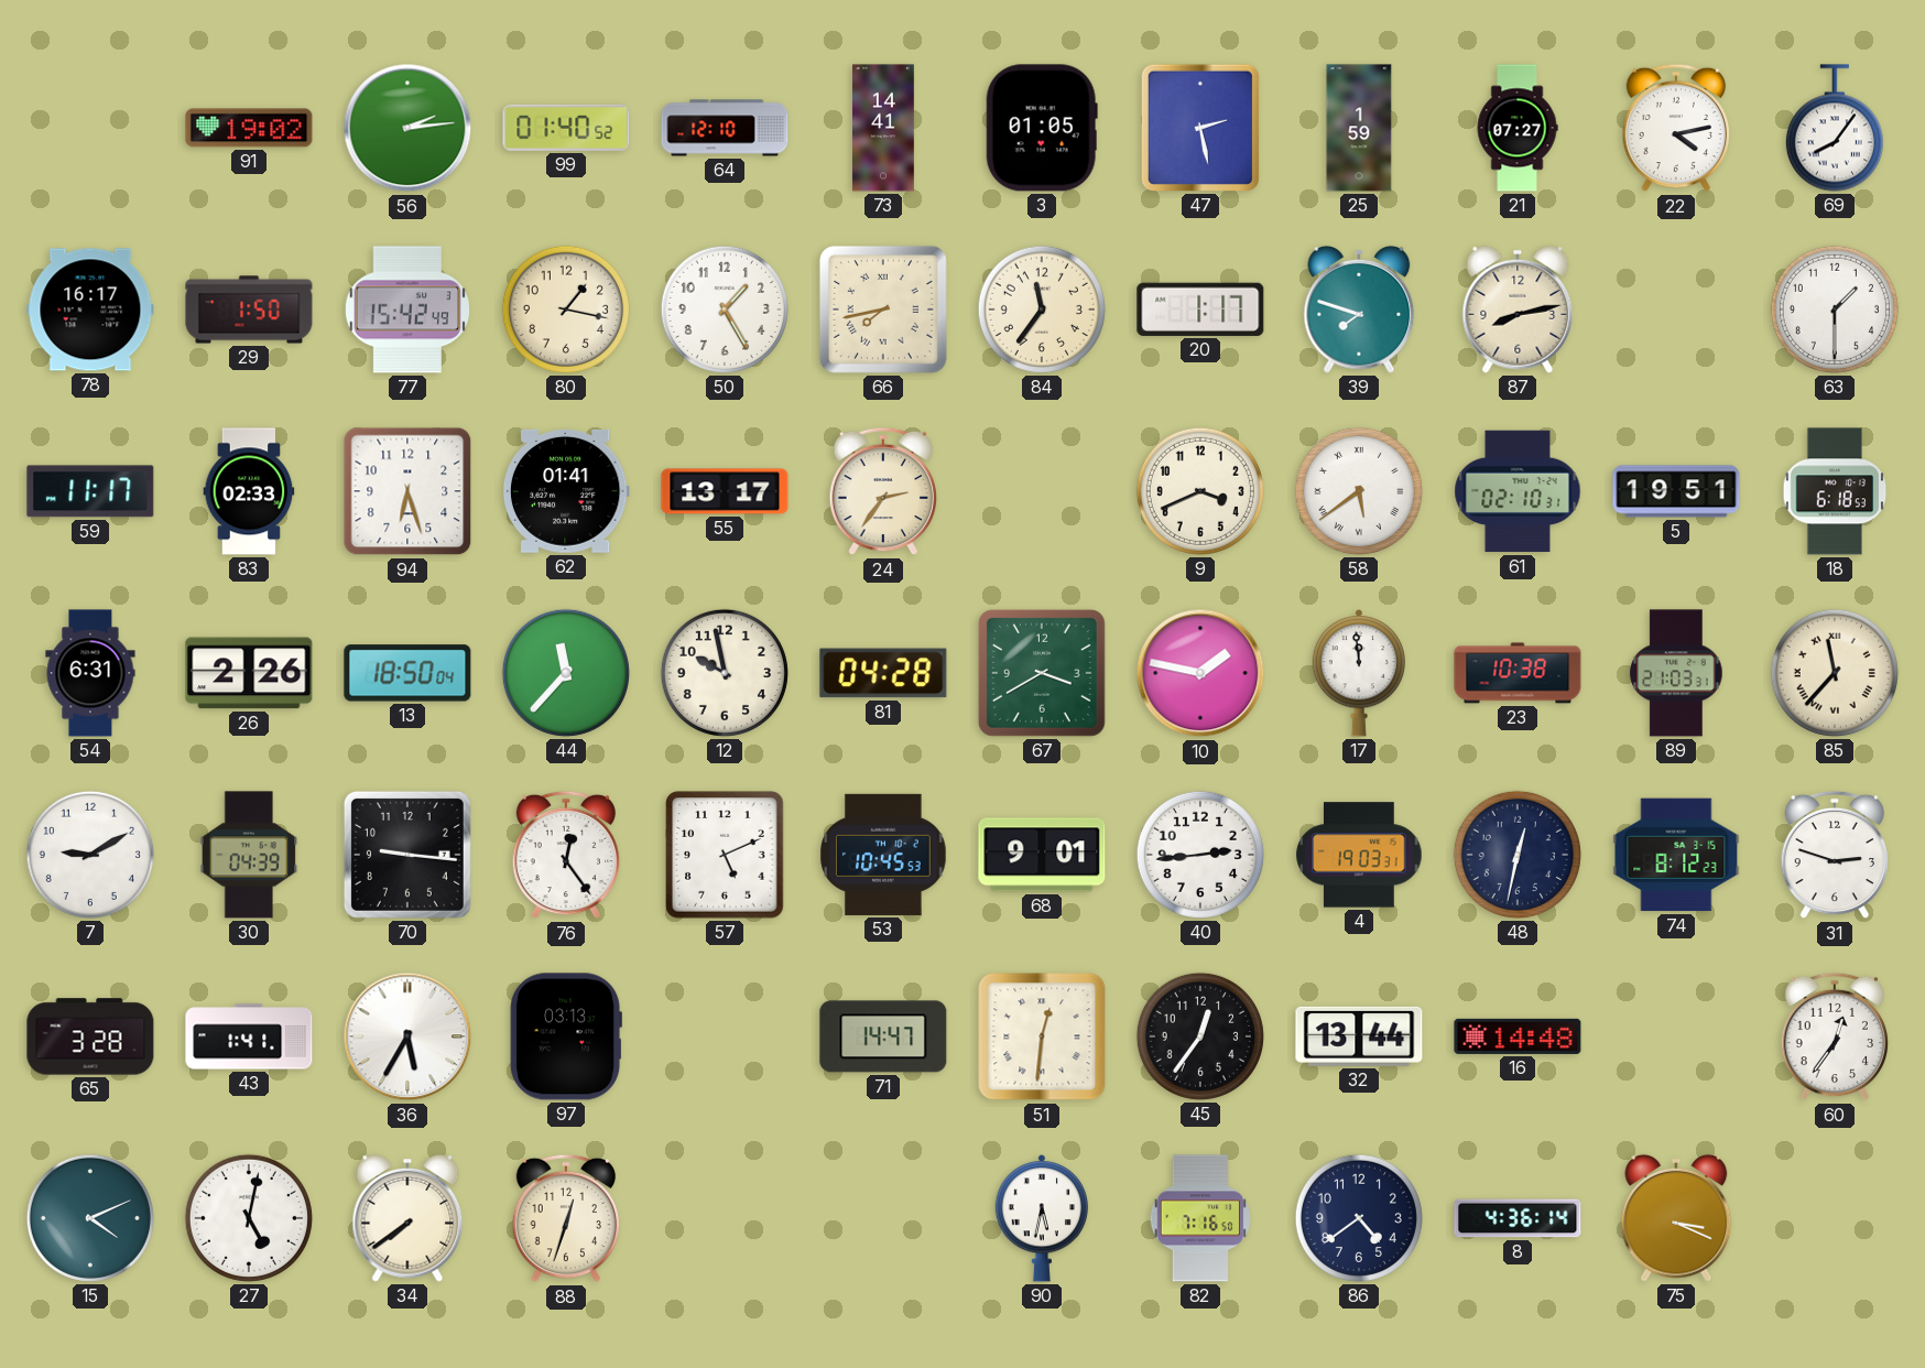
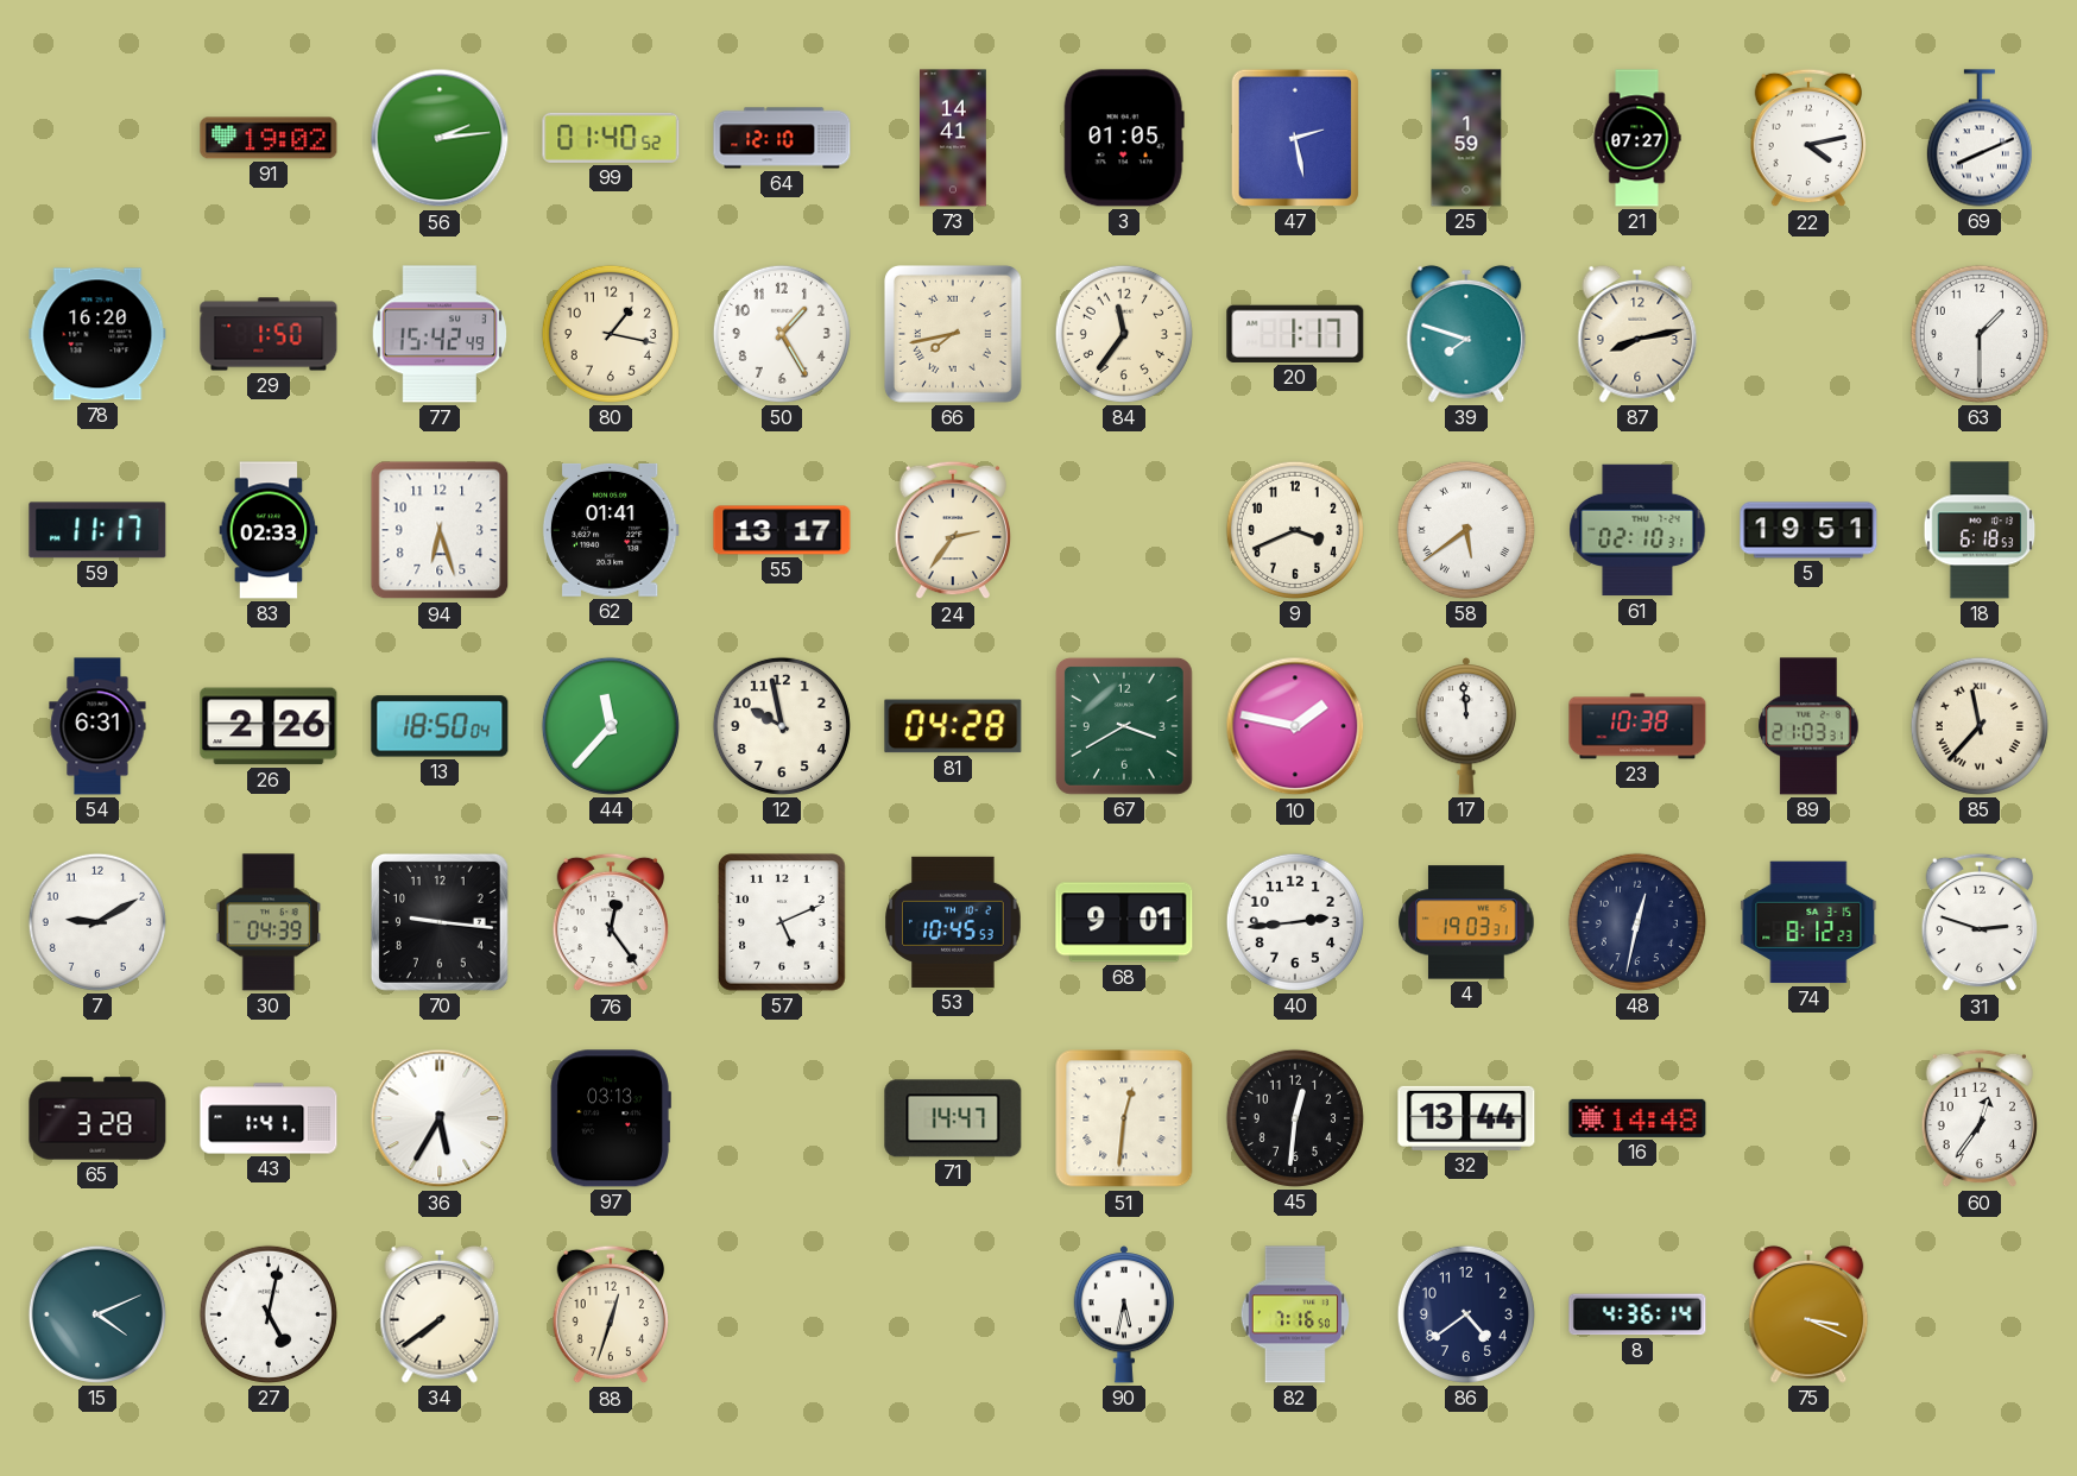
69: 8:06 -> 8:11 (1980, 138)
78: 16:17 -> 16:20 (97, 334)
45: 12:36 -> 12:31 (1295, 1118)
